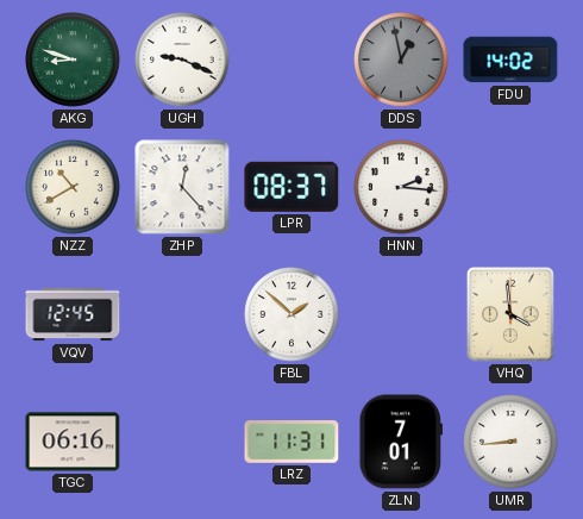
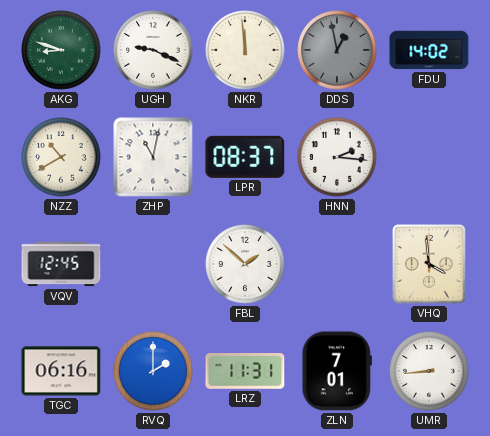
NKR: none -> 11:59 (245, 50)
ZHP: 12:23 -> 11:02 (153, 157)
RVQ: none -> 2:00 (153, 371)
